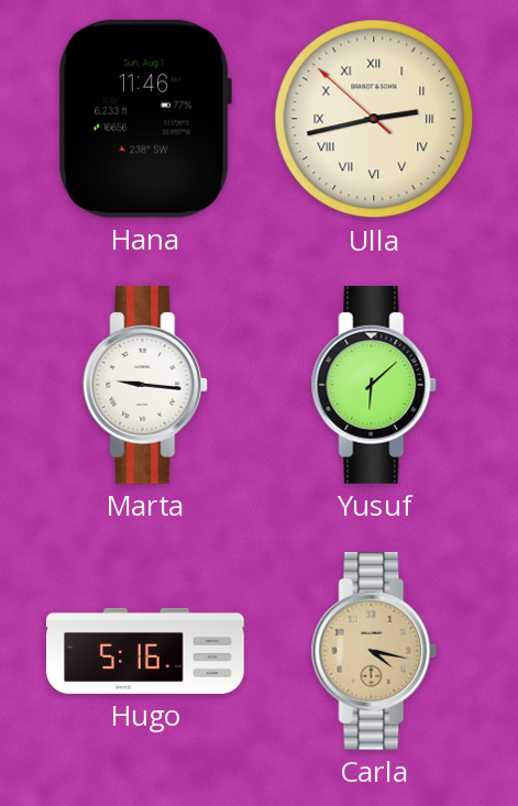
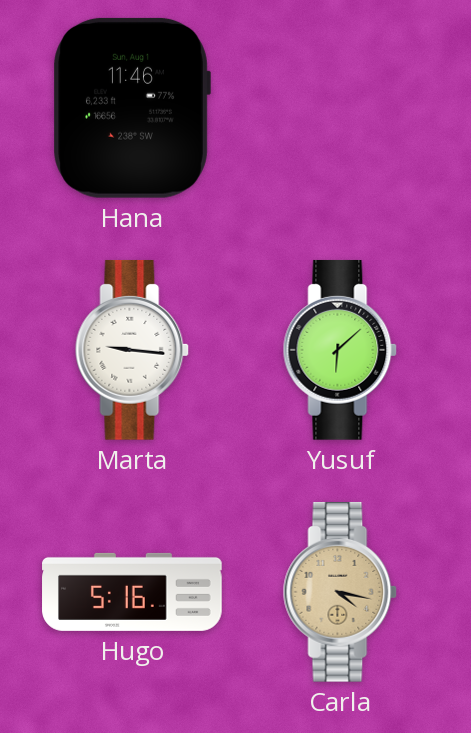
Ulla: 2:42 -> none (374, 119)
